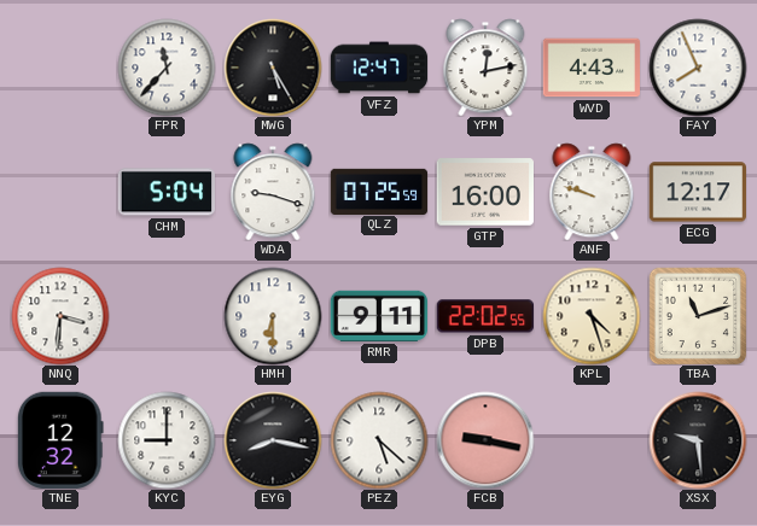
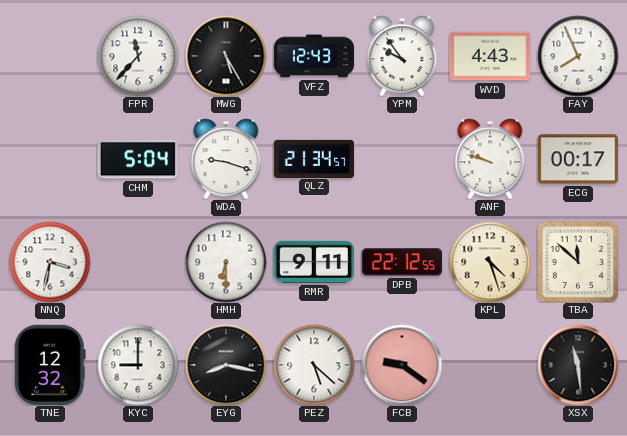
VFZ: 12:47 -> 12:43 (314, 56)
YPM: 12:13 -> 9:54 (402, 56)
QLZ: 07:25 -> 21:34 (314, 158)
GTP: 16:00 -> none (484, 192)
ECG: 12:17 -> 00:17 (577, 159)
NNQ: 3:31 -> 3:32 (50, 262)
DPB: 22:02 -> 22:12 (402, 262)
TBA: 11:12 -> 11:52 (578, 262)
FCB: 9:17 -> 9:21 (402, 365)
XSX: 9:29 -> 11:29 (578, 365)
